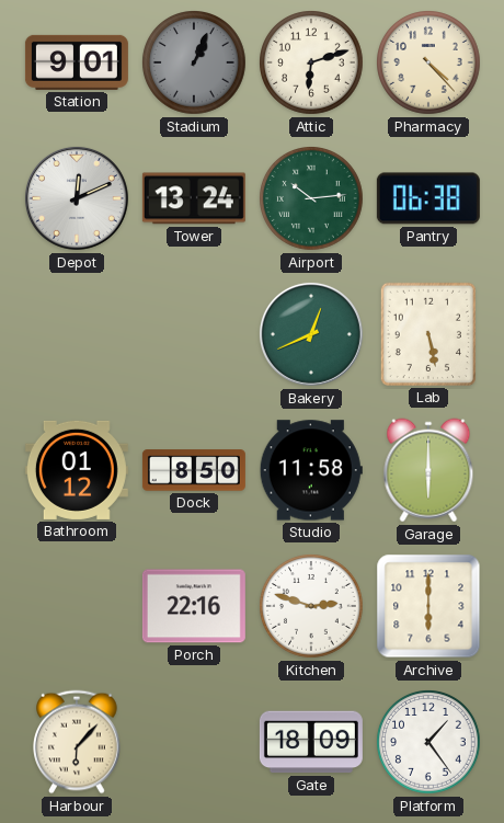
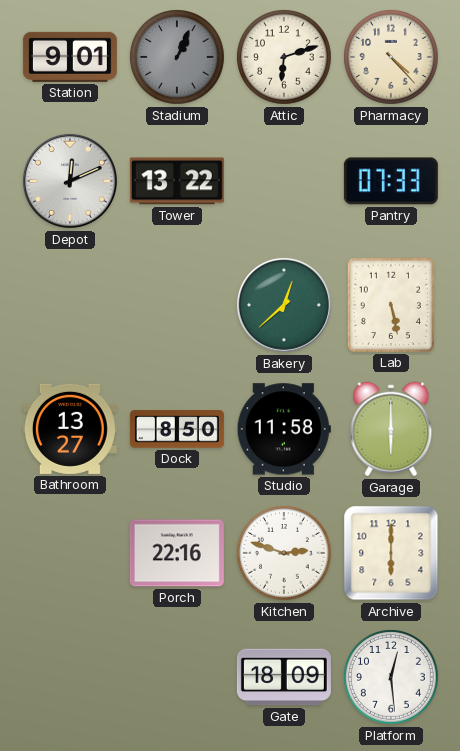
Tower: 13:24 -> 13:22 (177, 181)
Airport: 10:14 -> none (312, 199)
Pantry: 06:38 -> 07:33 (391, 181)
Bakery: 12:41 -> 12:38 (284, 305)
Bathroom: 01:12 -> 13:27 (70, 429)
Harbour: 6:07 -> none (78, 742)
Platform: 1:24 -> 12:29 (392, 678)
